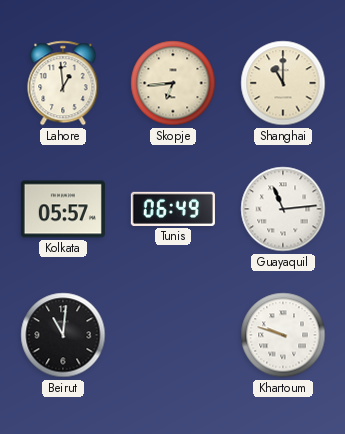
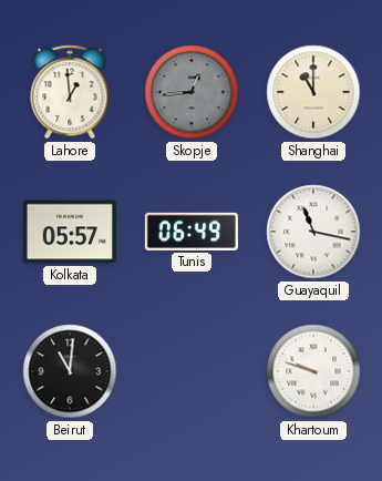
Skopje: 6:44 -> 12:44 (192, 92)
Skopje dial: cream -> grey (192, 92)
Guayaquil: 11:14 -> 11:17 (313, 232)
